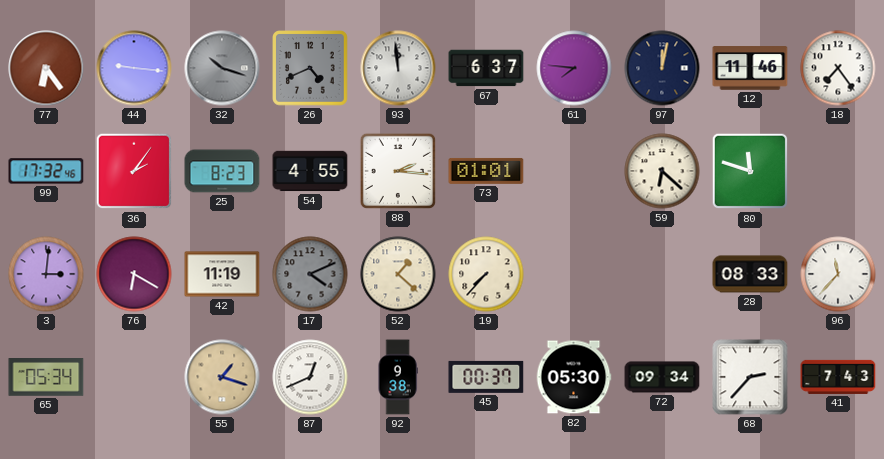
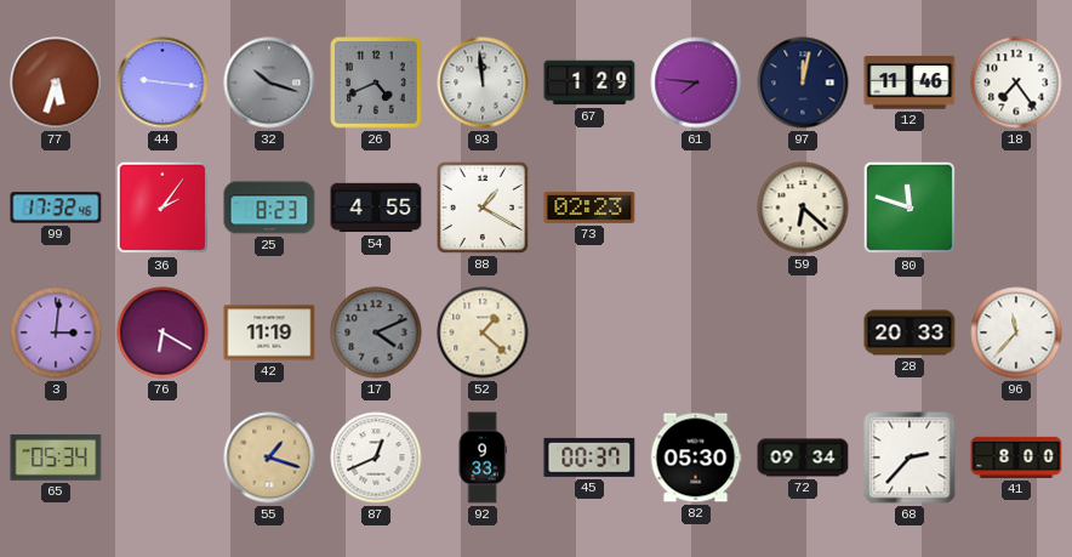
77: 6:24 -> 5:33 (56, 83)
67: 6:37 -> 1:29 (589, 83)
88: 2:16 -> 1:20 (483, 208)
73: 01:01 -> 02:23 (589, 208)
19: 7:37 -> none (486, 274)
28: 08:33 -> 20:33 (910, 333)
92: 9:38 -> 9:33 (483, 457)
41: 7:43 -> 8:00 (1016, 457)
